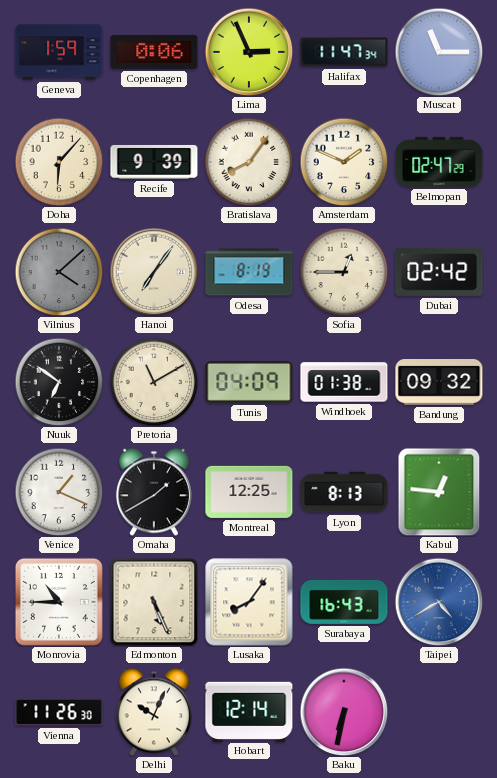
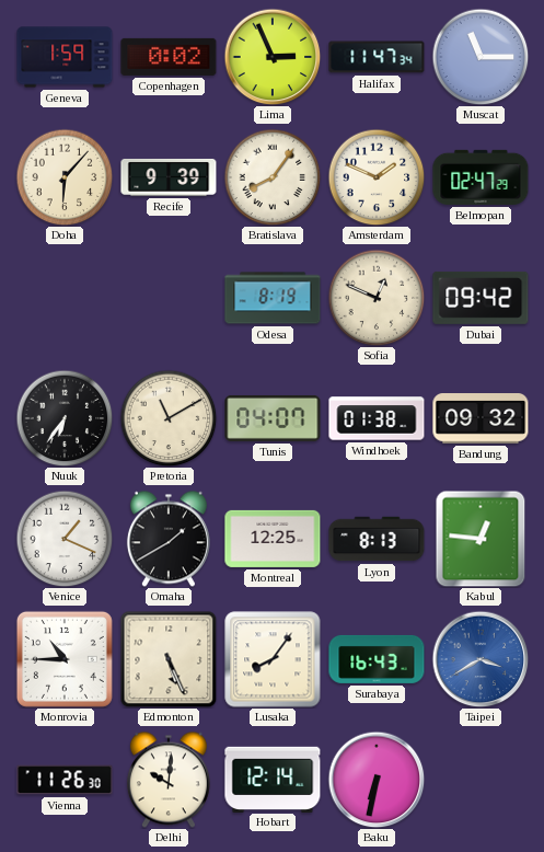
Copenhagen: 0:06 -> 0:02 (169, 57)
Vilnius: 4:08 -> none (59, 272)
Hanoi: 7:06 -> none (154, 272)
Sofia: 12:45 -> 12:49 (377, 298)
Dubai: 02:42 -> 09:42 (481, 298)
Nuuk: 6:51 -> 6:36 (65, 418)
Tunis: 04:09 -> 04:07 (273, 418)
Taipei: 4:40 -> 3:40 (481, 659)
Delhi: 10:04 -> 10:01 (169, 780)
